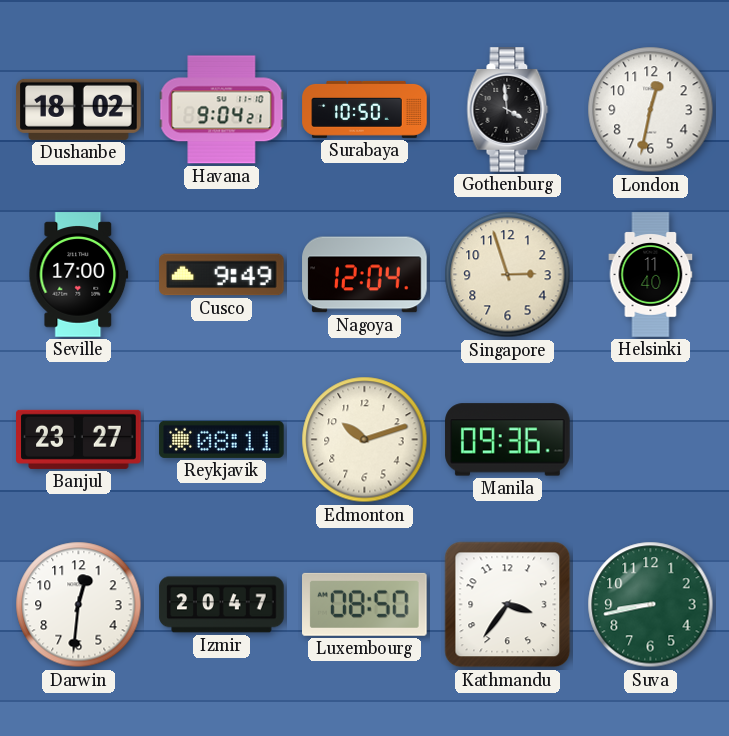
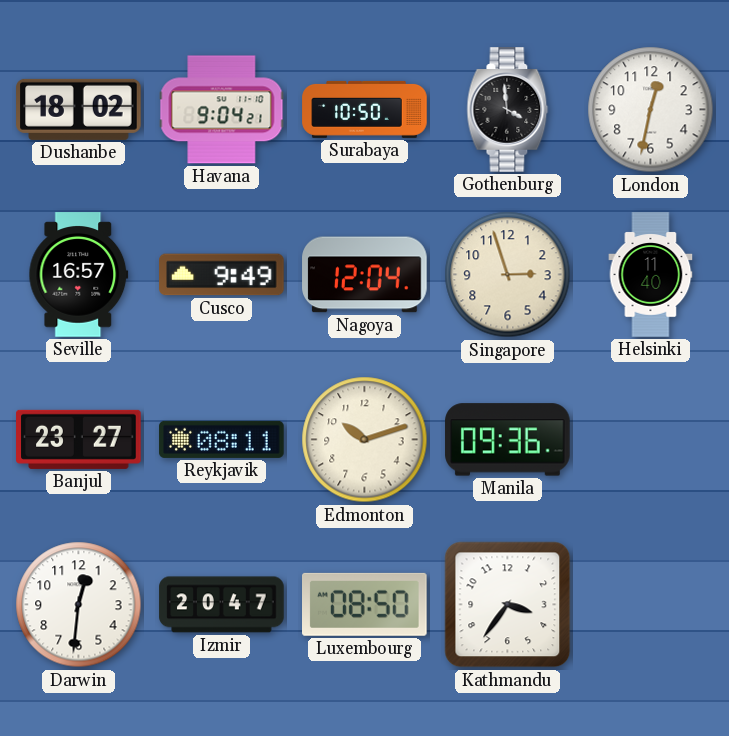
Seville: 17:00 -> 16:57 (79, 275)
Suva: 8:43 -> none (651, 605)
